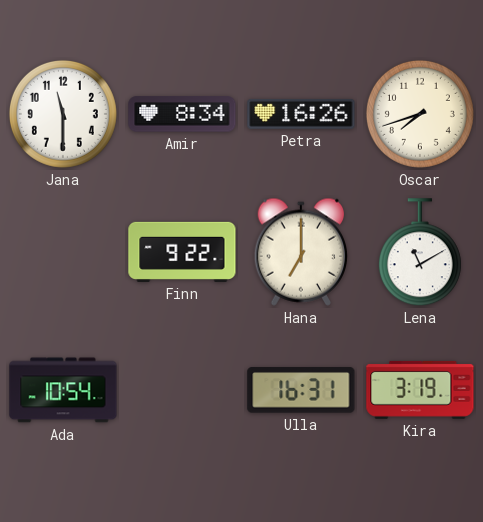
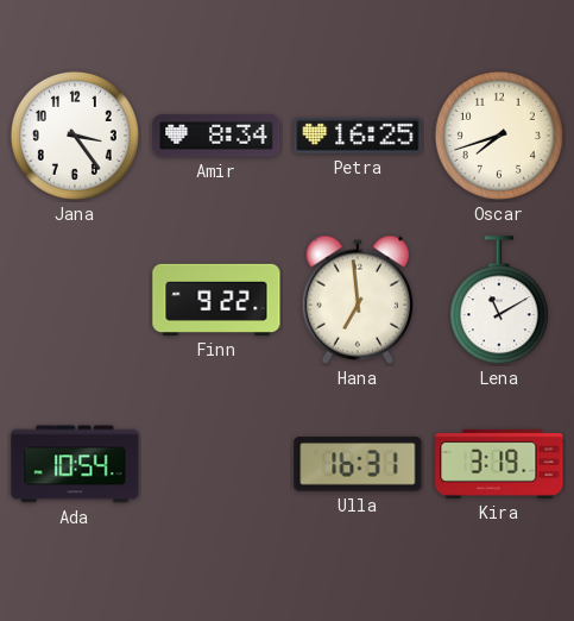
Jana: 11:30 -> 3:24 (75, 136)
Petra: 16:26 -> 16:25 (358, 136)
Hana: 7:00 -> 6:59 (357, 300)
